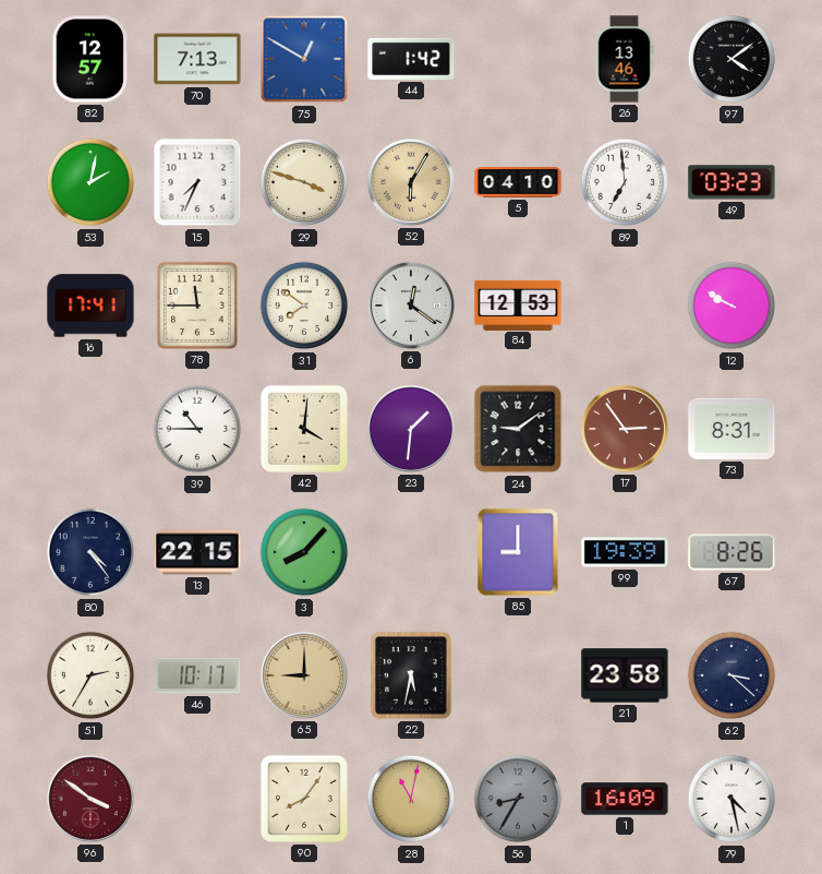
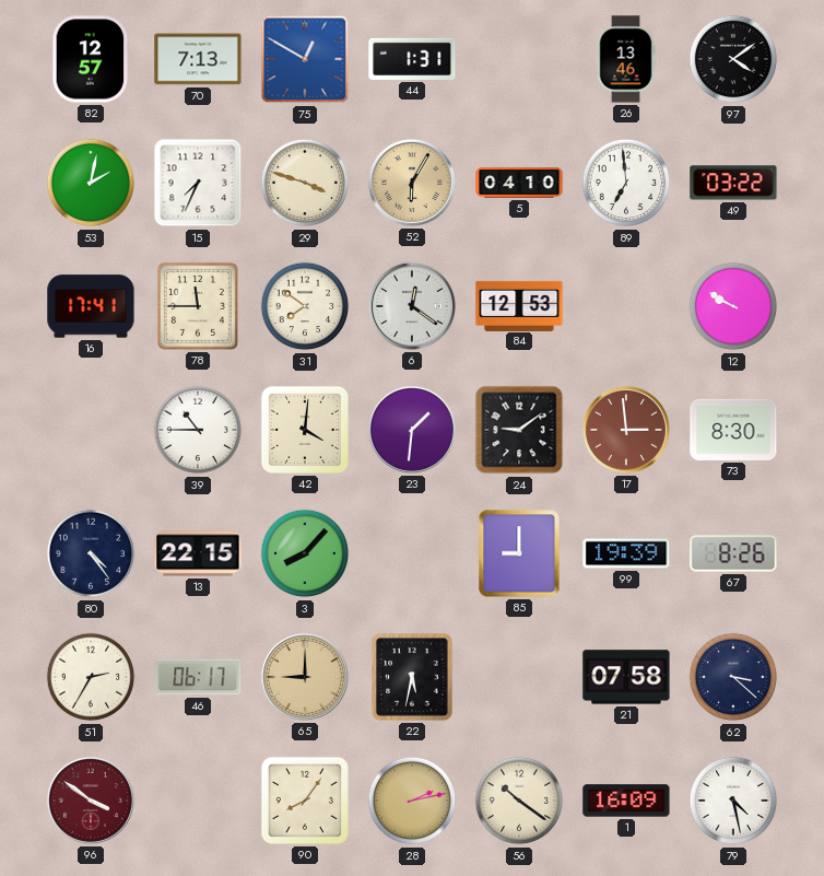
44: 1:42 -> 1:31 (412, 59)
49: 03:23 -> 03:22 (733, 183)
17: 2:54 -> 2:59 (626, 430)
73: 8:31 -> 8:30 (733, 430)
46: 10:17 -> 06:17 (198, 677)
21: 23:58 -> 07:58 (626, 677)
28: 11:02 -> 2:13 (412, 801)
56: 8:35 -> 10:21 (519, 801)
56 dial: grey -> cream (519, 801)
